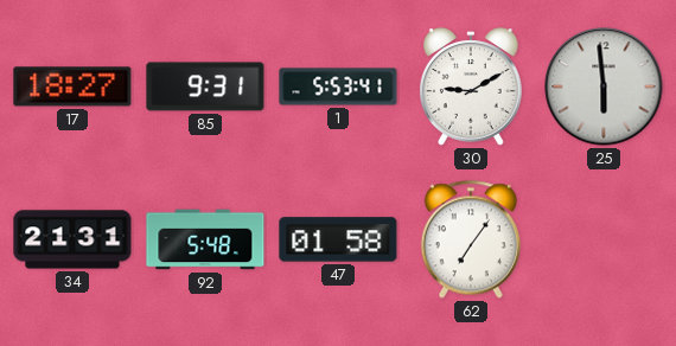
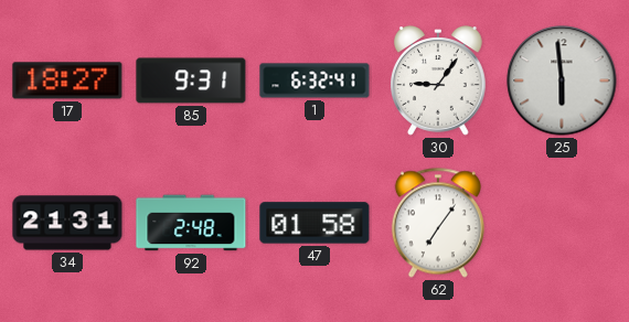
1: 5:53 -> 6:32 (314, 80)
30: 9:10 -> 9:06 (438, 80)
92: 5:48 -> 2:48 (191, 223)
